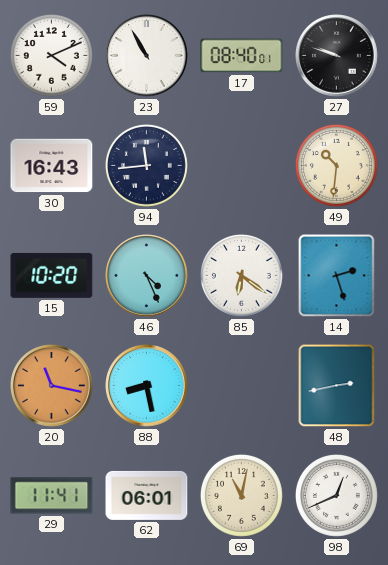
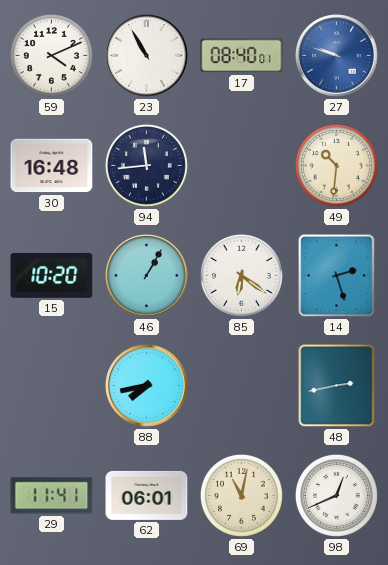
27 dial: black -> blue (337, 56)
30: 16:43 -> 16:48 (52, 166)
46: 4:26 -> 1:05 (147, 276)
20: 11:17 -> none (52, 386)
88: 8:28 -> 7:43 (147, 386)
